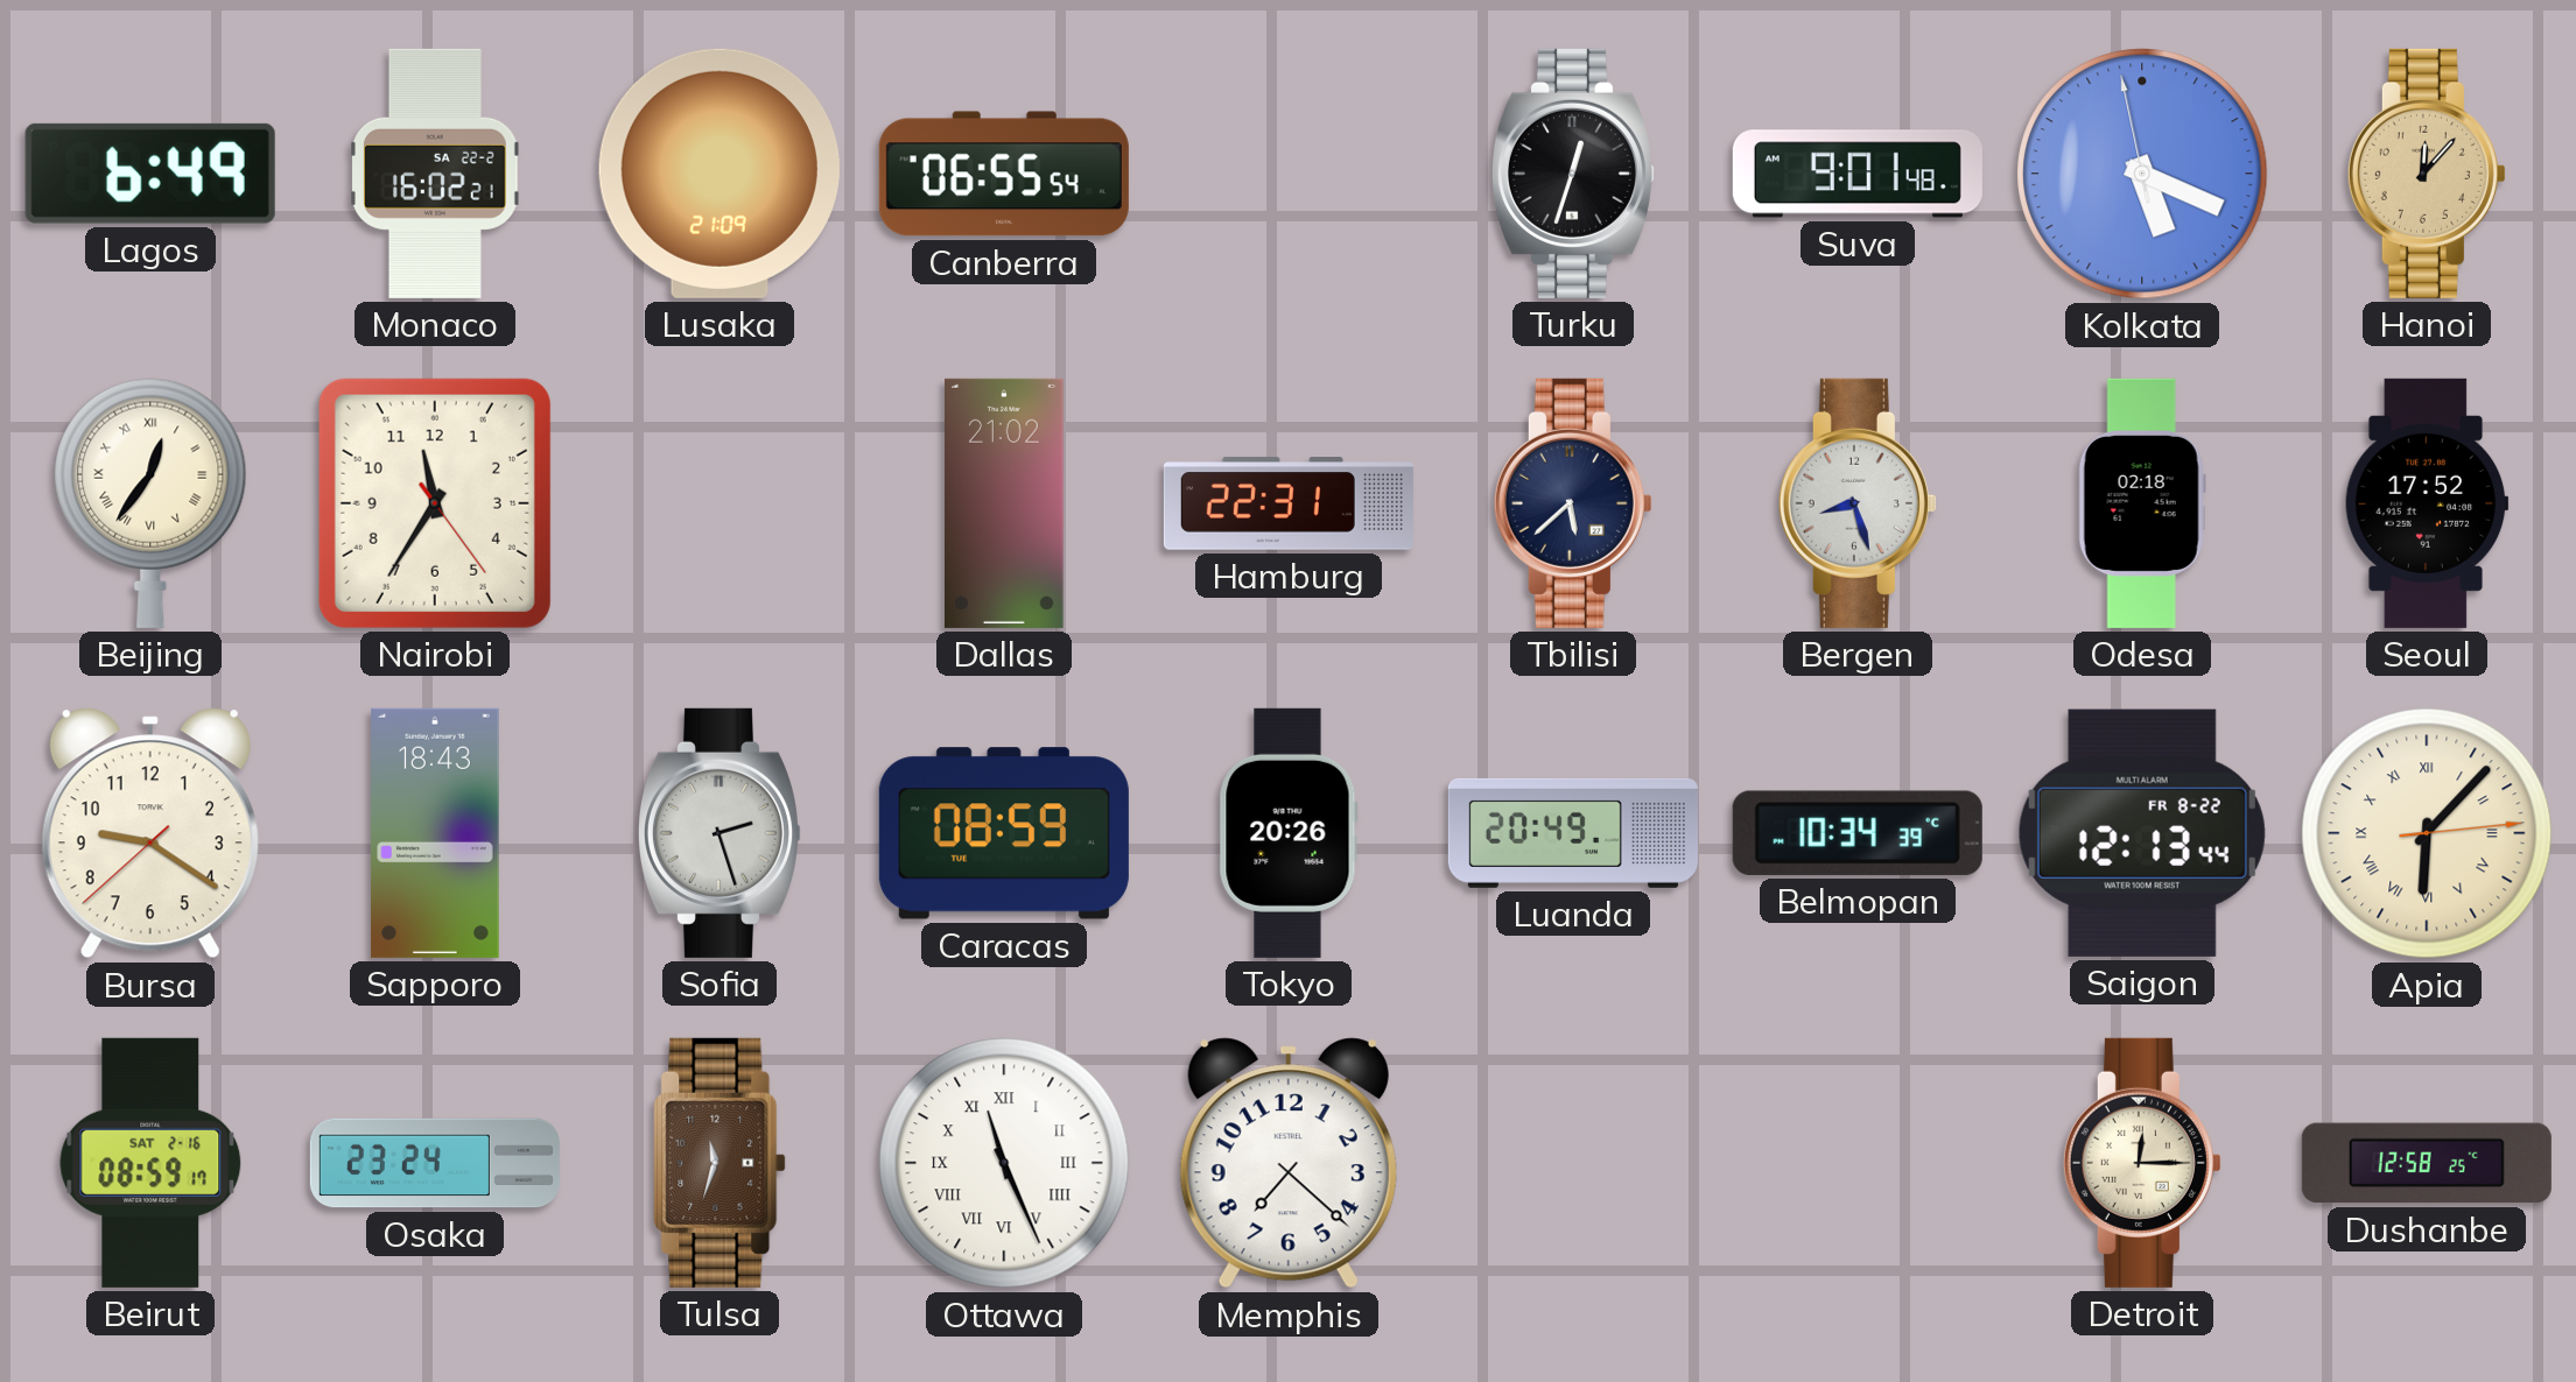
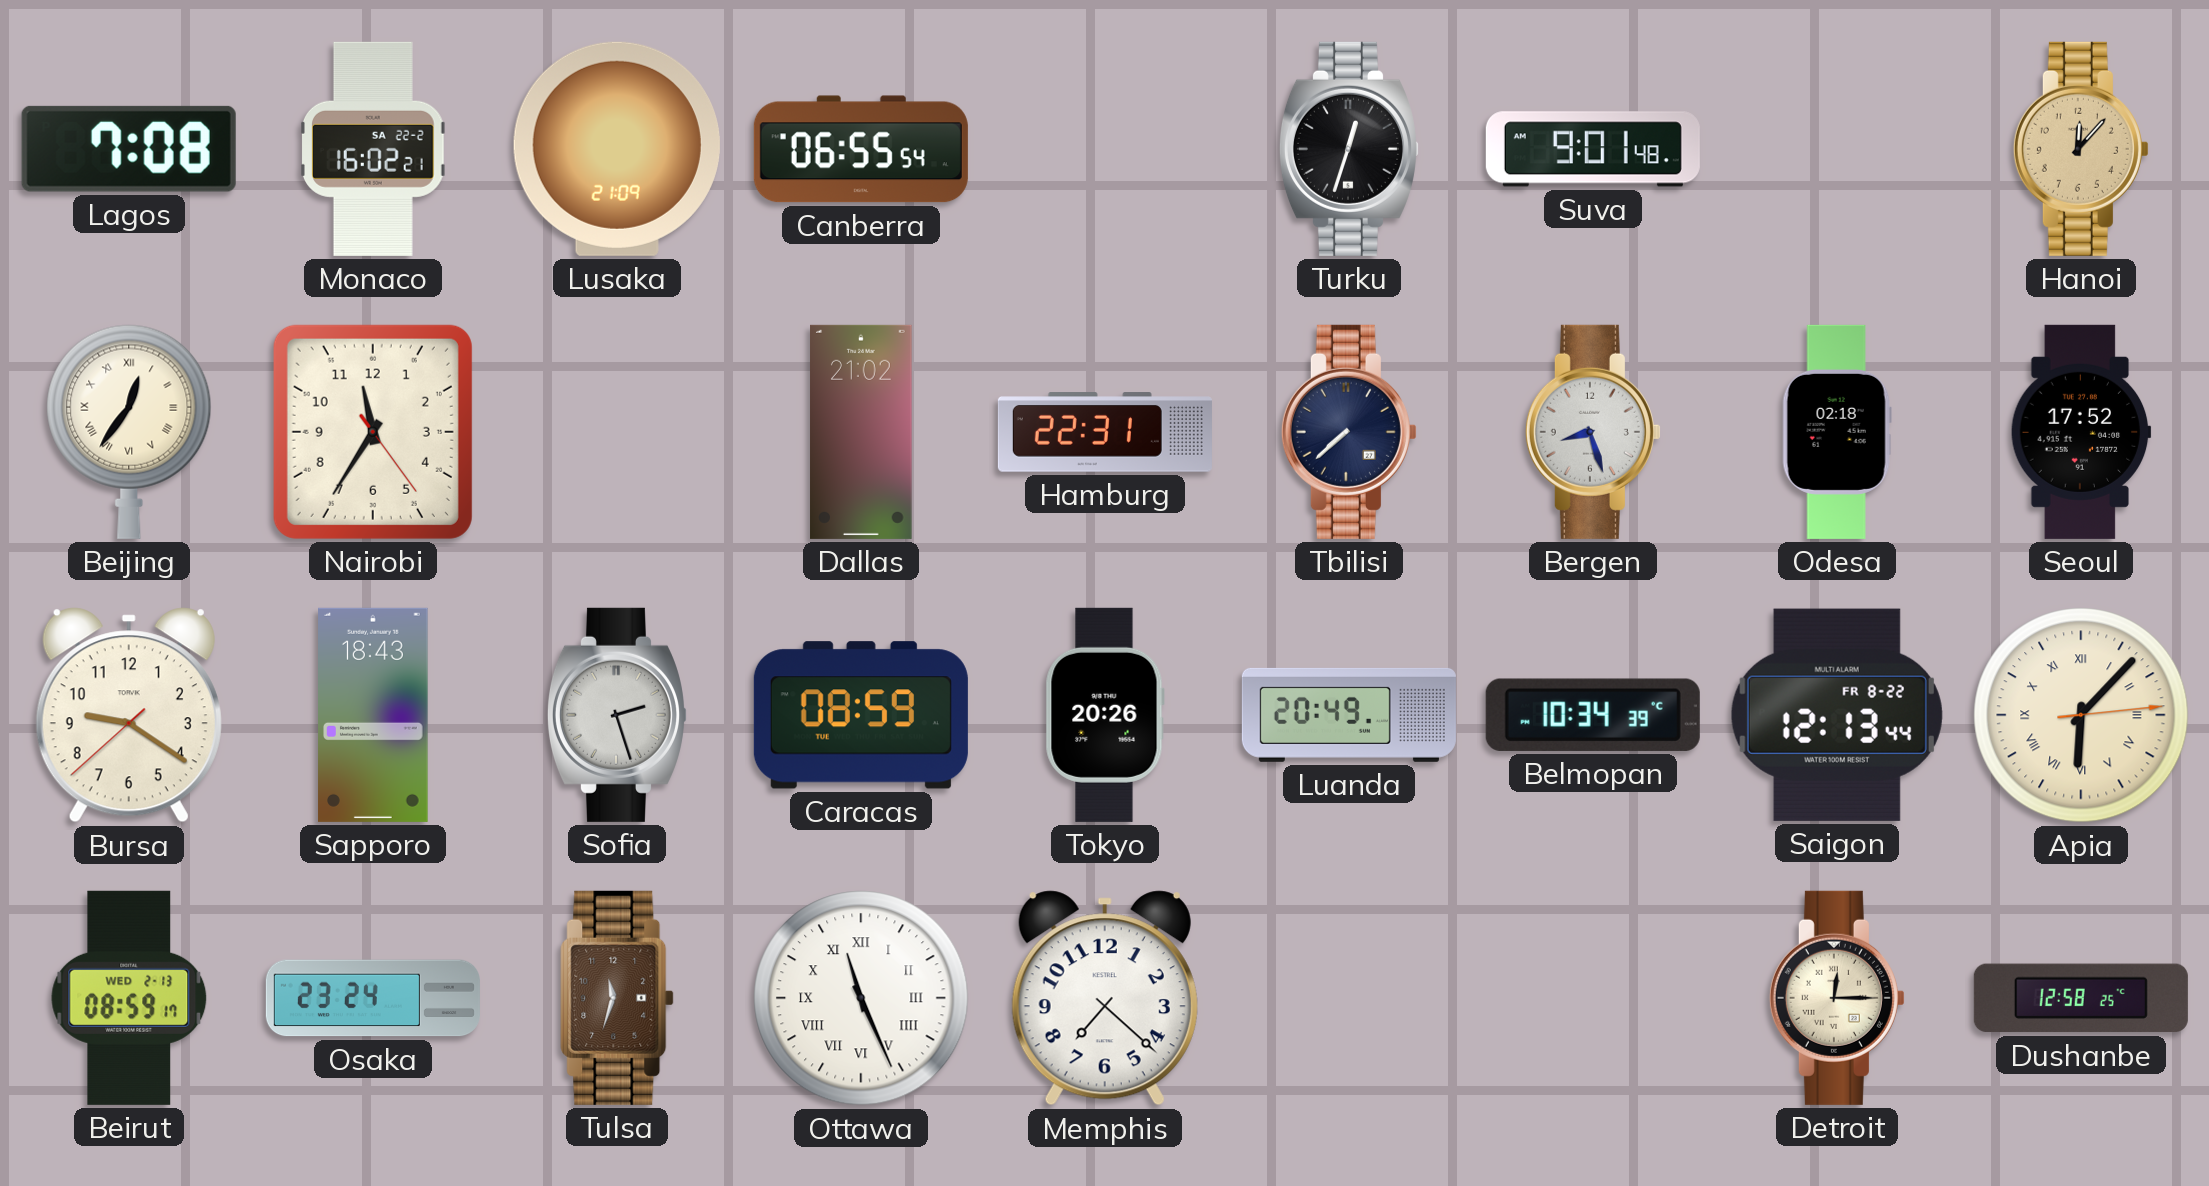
Lagos: 6:49 -> 7:08 (129, 149)
Kolkata: 5:18 -> none (2142, 174)
Tbilisi: 5:38 -> 7:38 (1349, 432)
Beirut date: SAT 2-16 -> WED 2-13 (129, 998)
